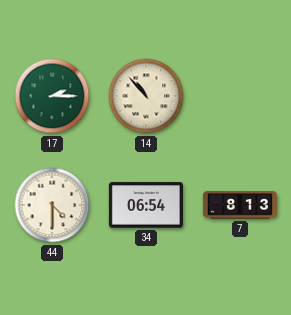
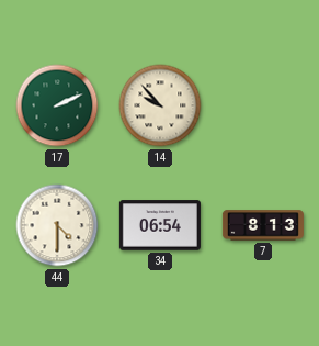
17: 2:15 -> 2:11 (57, 105)
14: 10:53 -> 9:53 (160, 105)
